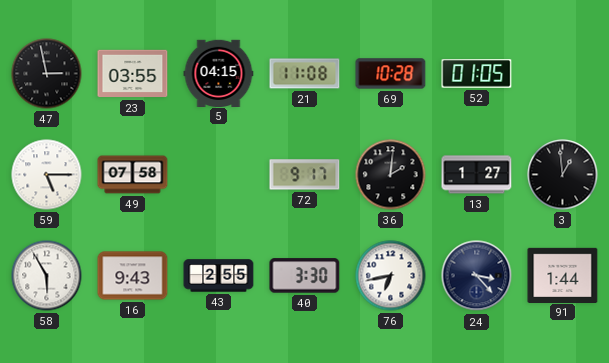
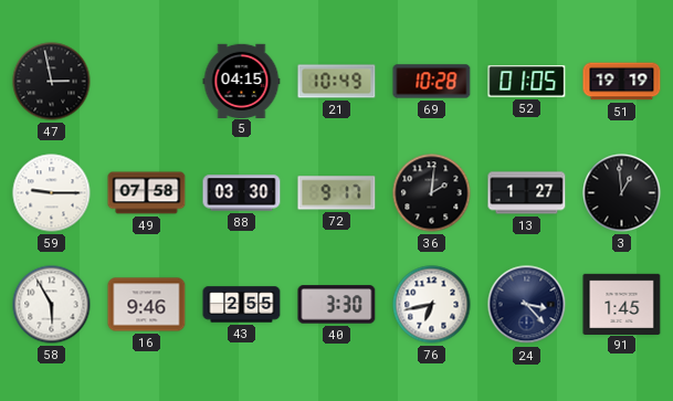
23: 03:55 -> none (133, 74)
21: 11:08 -> 10:49 (337, 82)
51: none -> 19:19 (622, 82)
59: 5:15 -> 9:15 (52, 193)
88: none -> 03:30 (242, 193)
16: 9:43 -> 9:46 (147, 305)
91: 1:44 -> 1:45 (622, 304)
